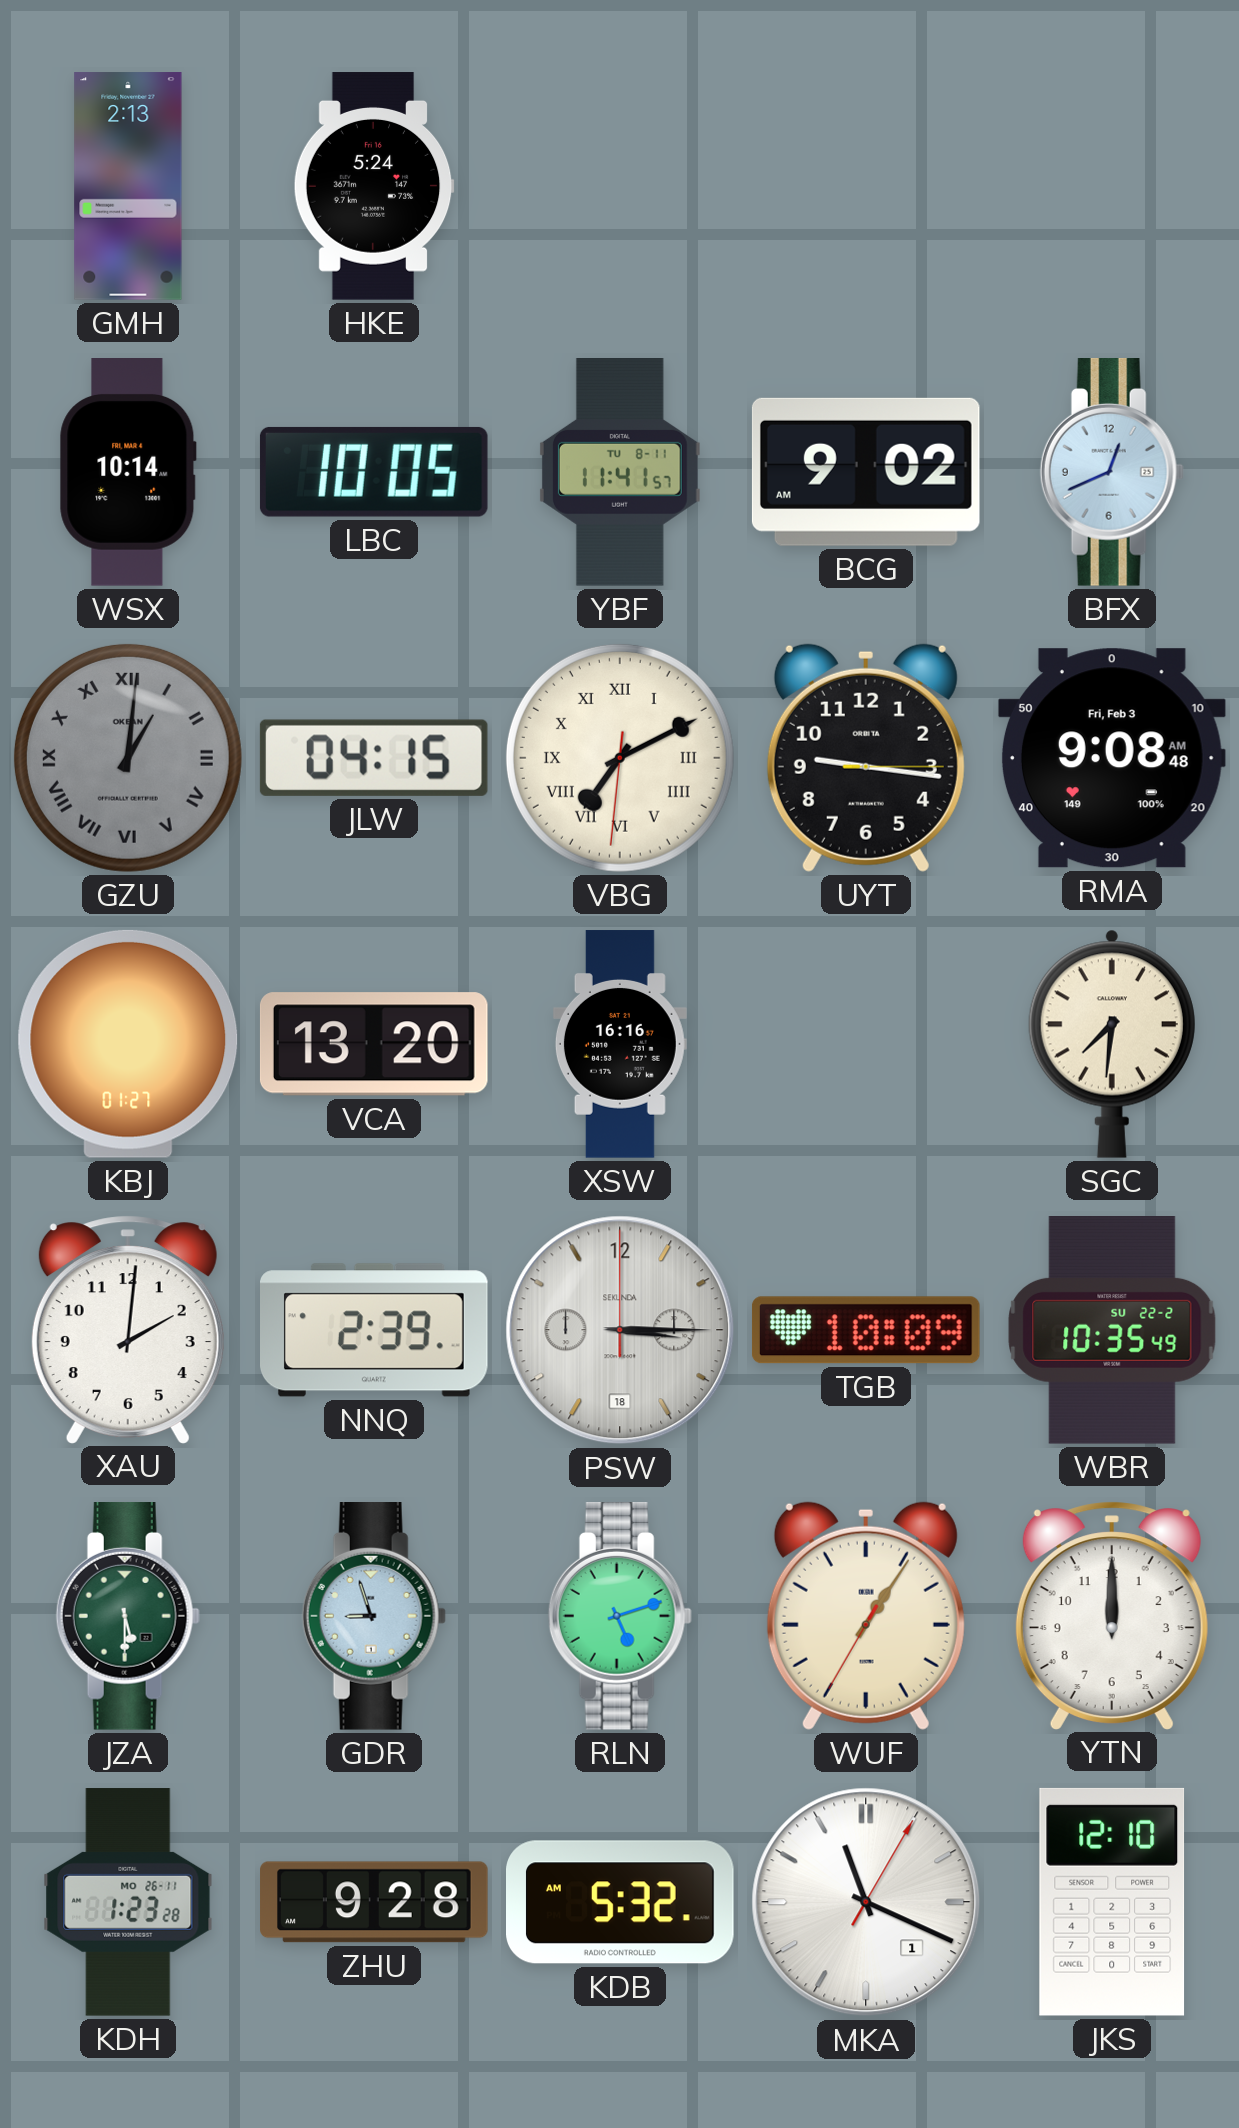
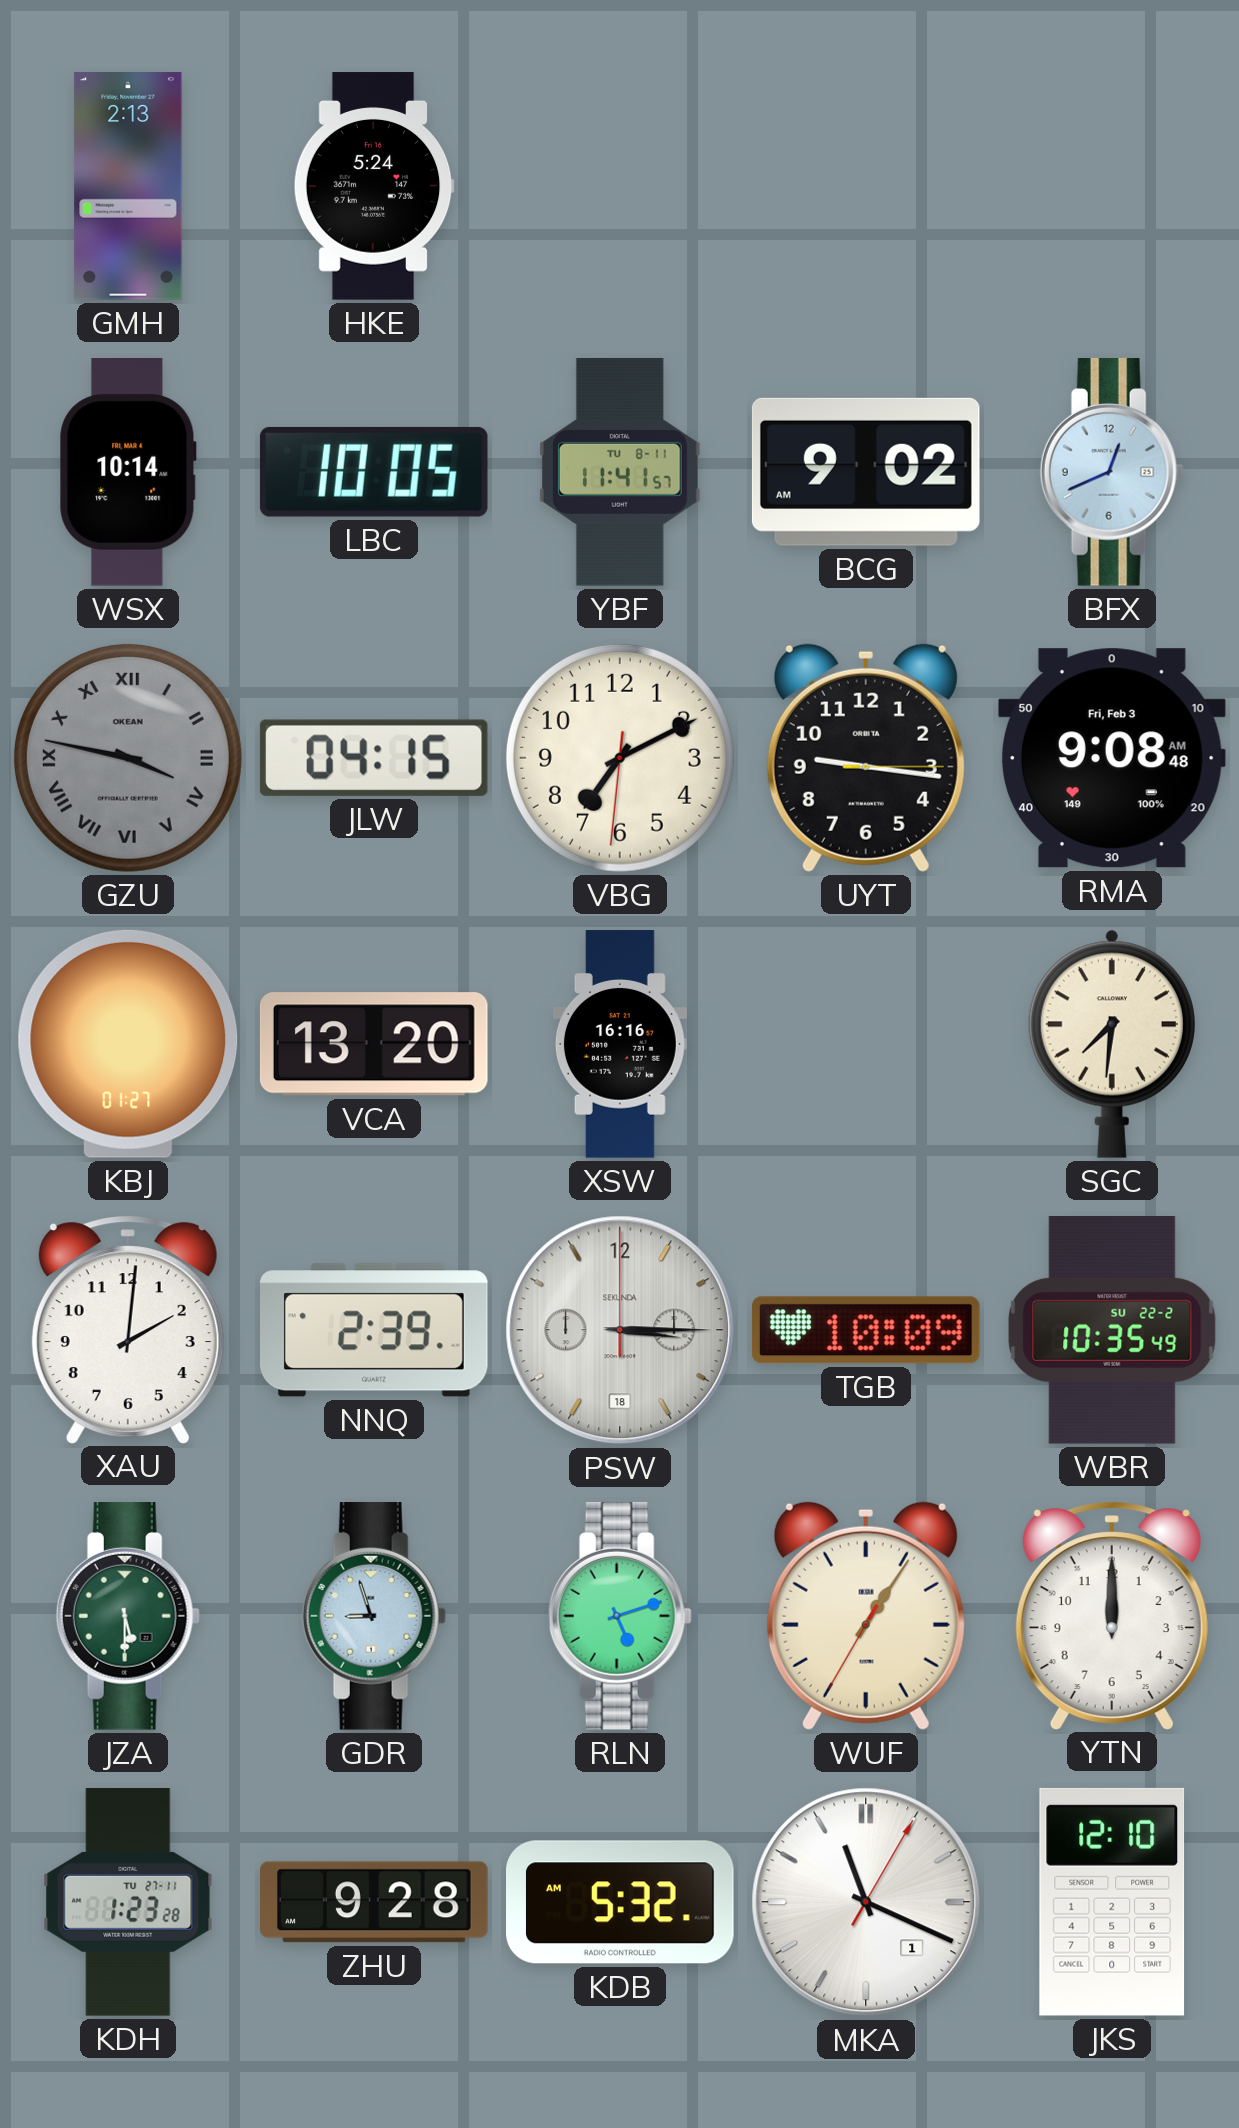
GZU: 1:01 -> 3:47 (128, 758)
VBG numerals: Roman -> Arabic (620, 758)
KDH date: MO 26-11 -> TU 27-11 (128, 1902)
